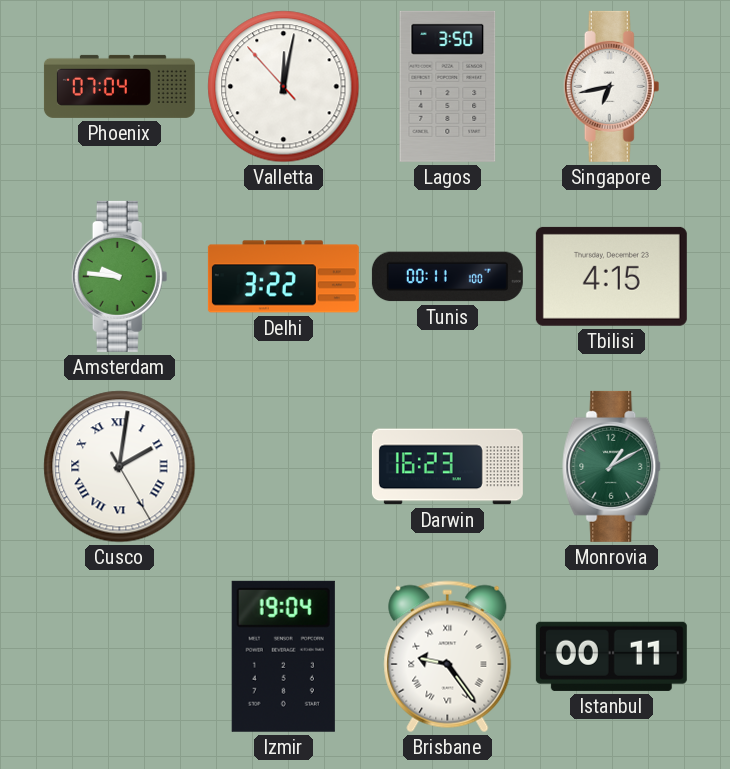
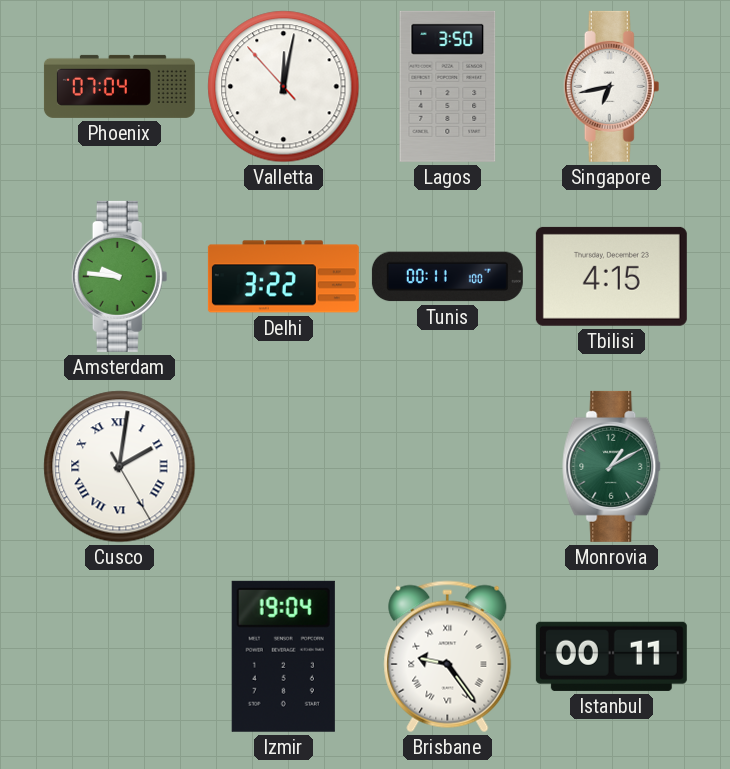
Darwin: 16:23 -> none (447, 467)
